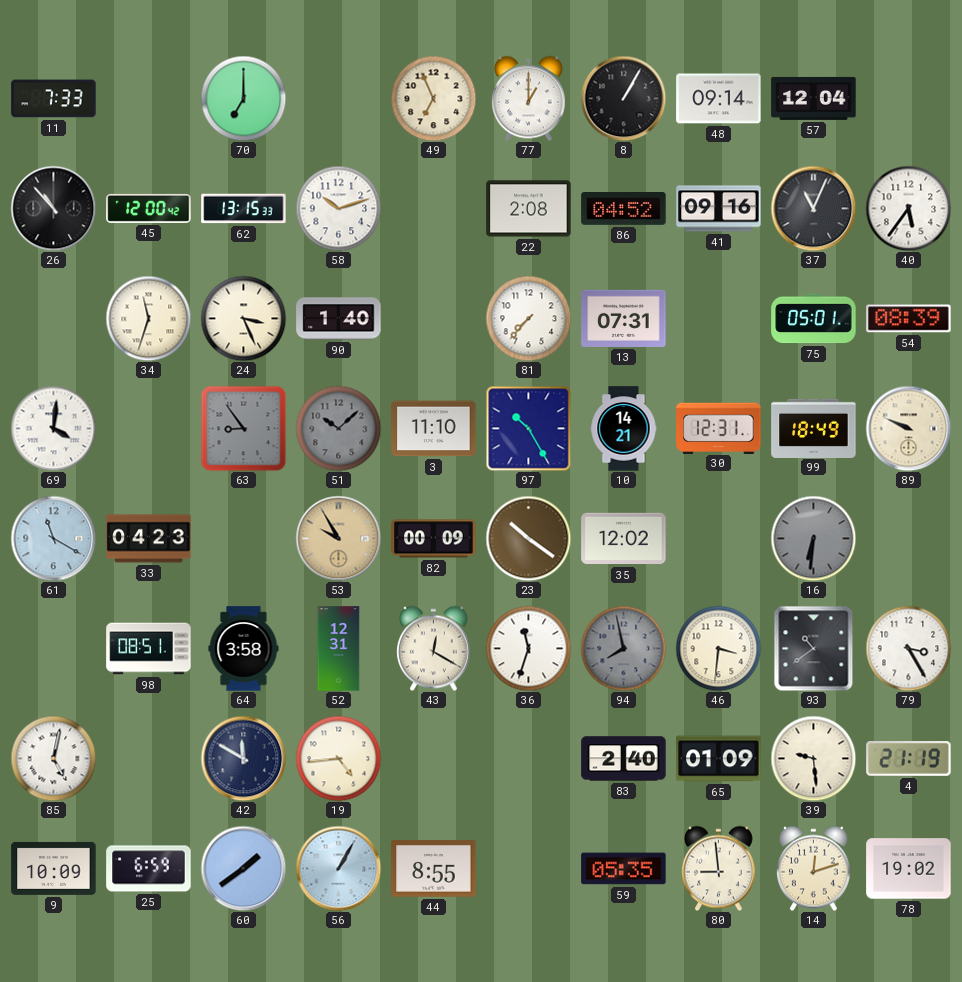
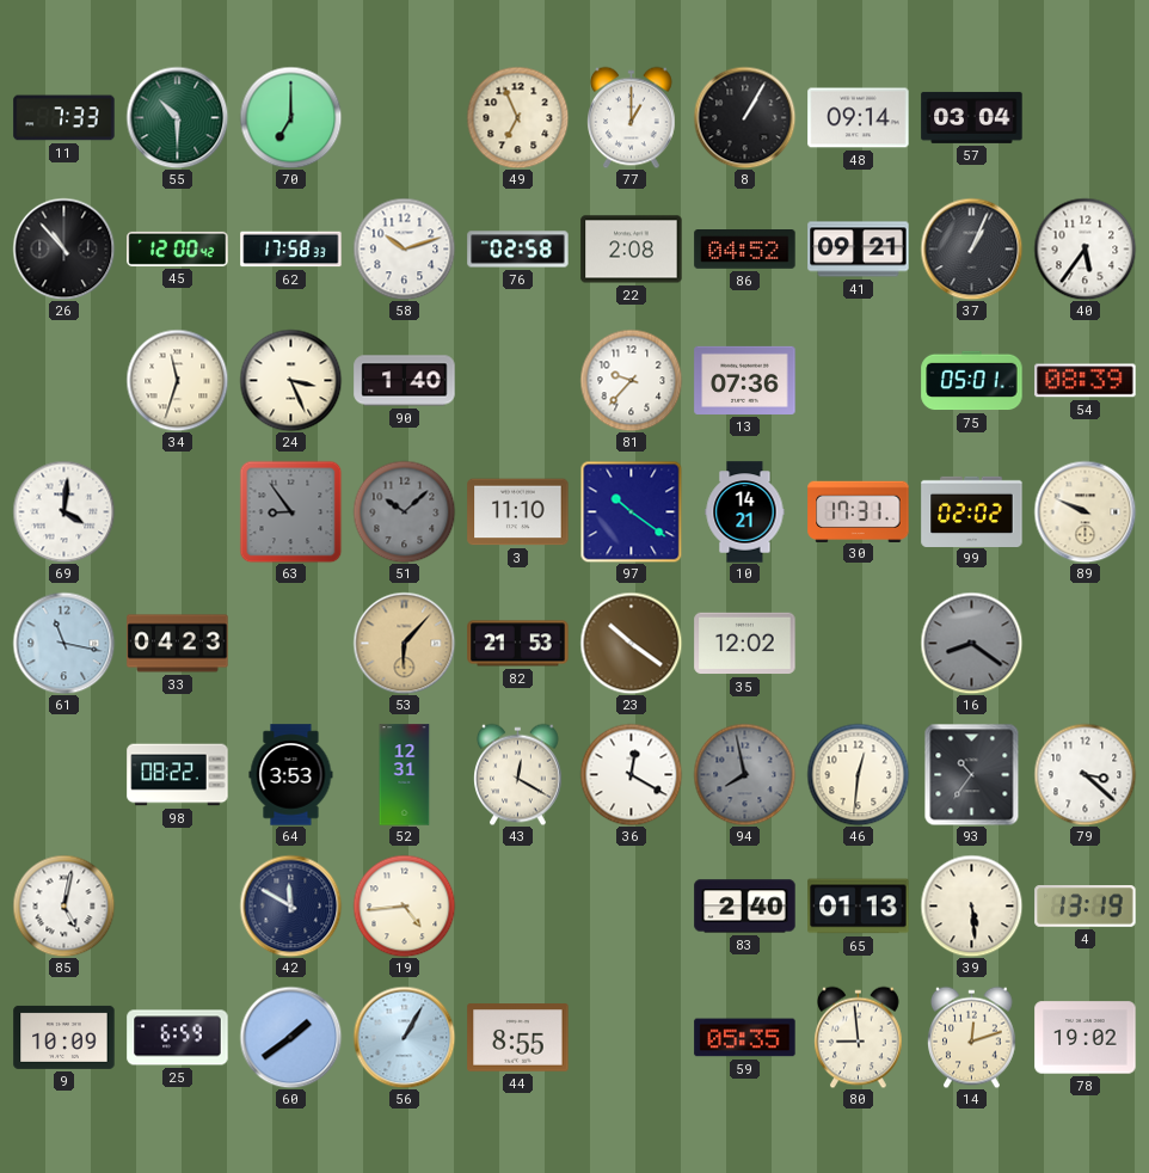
55: none -> 10:30 (177, 117)
57: 12:04 -> 03:04 (972, 117)
62: 13:15 -> 17:58 (291, 250)
76: none -> 02:58 (518, 250)
41: 09:16 -> 09:21 (859, 250)
37: 11:04 -> 1:04 (971, 248)
81: 7:37 -> 9:37 (631, 380)
13: 07:31 -> 07:36 (745, 380)
97: 10:25 -> 10:21 (631, 511)
30: 12:31 -> 17:31 (859, 511)
99: 18:49 -> 02:02 (972, 511)
61: 11:20 -> 11:17 (63, 643)
53: 9:55 -> 6:07 (404, 643)
82: 00:09 -> 21:53 (518, 644)
16: 6:31 -> 8:21 (971, 643)
98: 08:51 -> 08:22 (178, 775)
64: 3:58 -> 3:53 (291, 775)
36: 11:33 -> 12:20 (631, 774)
46: 3:31 -> 12:31 (858, 774)
93: 10:39 -> 10:36 (972, 774)
79: 3:25 -> 3:22 (1085, 774)
65: 01:09 -> 01:13 (859, 907)
39: 9:29 -> 5:29 (971, 905)
4: 21:19 -> 13:19 (1086, 907)
